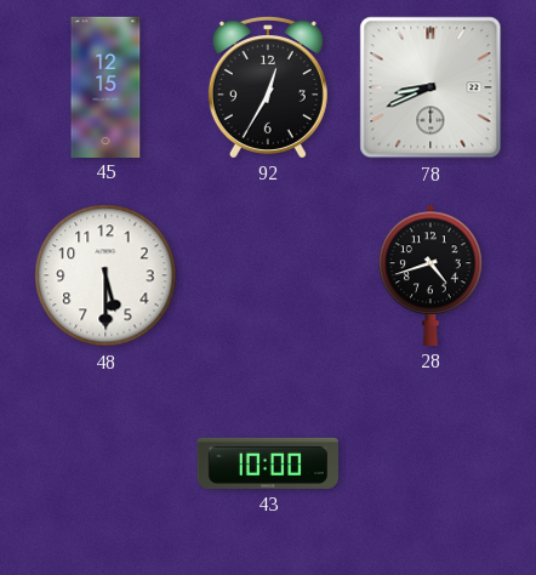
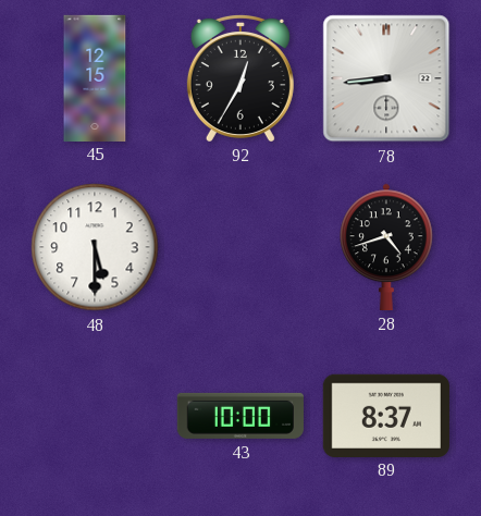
78: 8:41 -> 8:44 (386, 78)
89: none -> 8:37 (386, 415)
